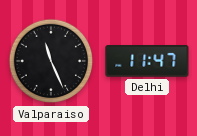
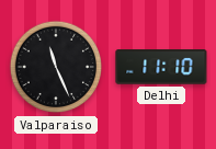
Delhi: 11:47 -> 11:10 (161, 67)
